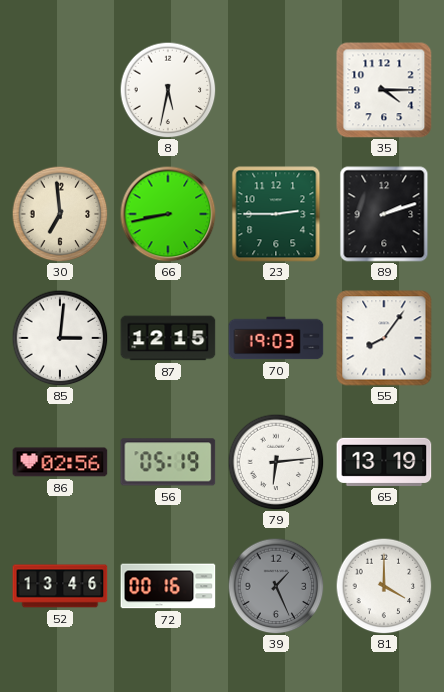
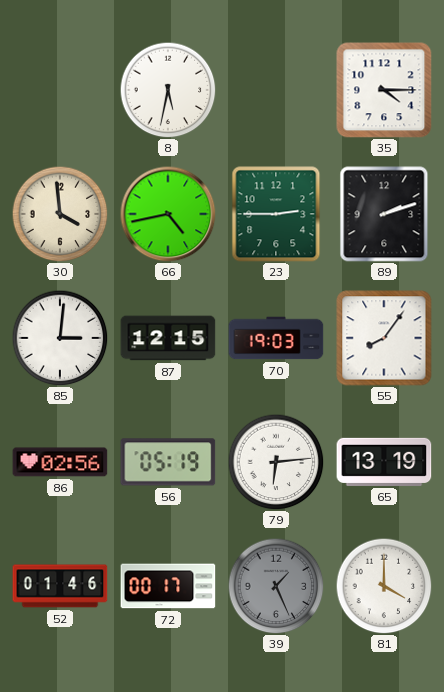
30: 6:59 -> 3:59 (60, 214)
66: 8:43 -> 4:43 (168, 214)
52: 13:46 -> 01:46 (60, 586)
72: 00:16 -> 00:17 (168, 586)
